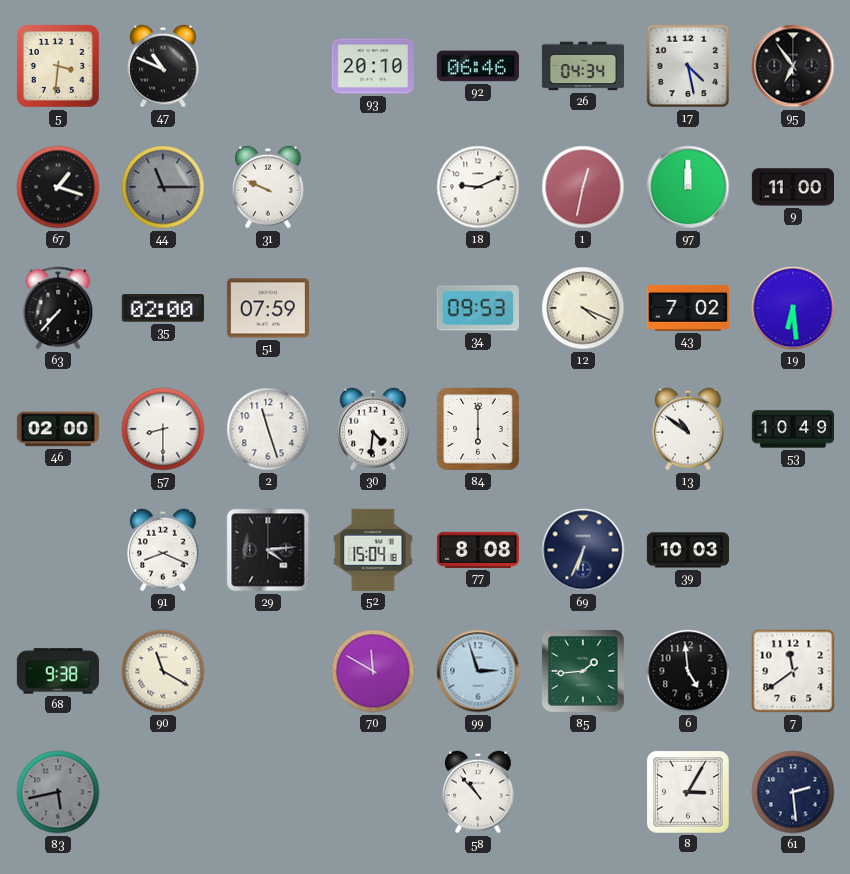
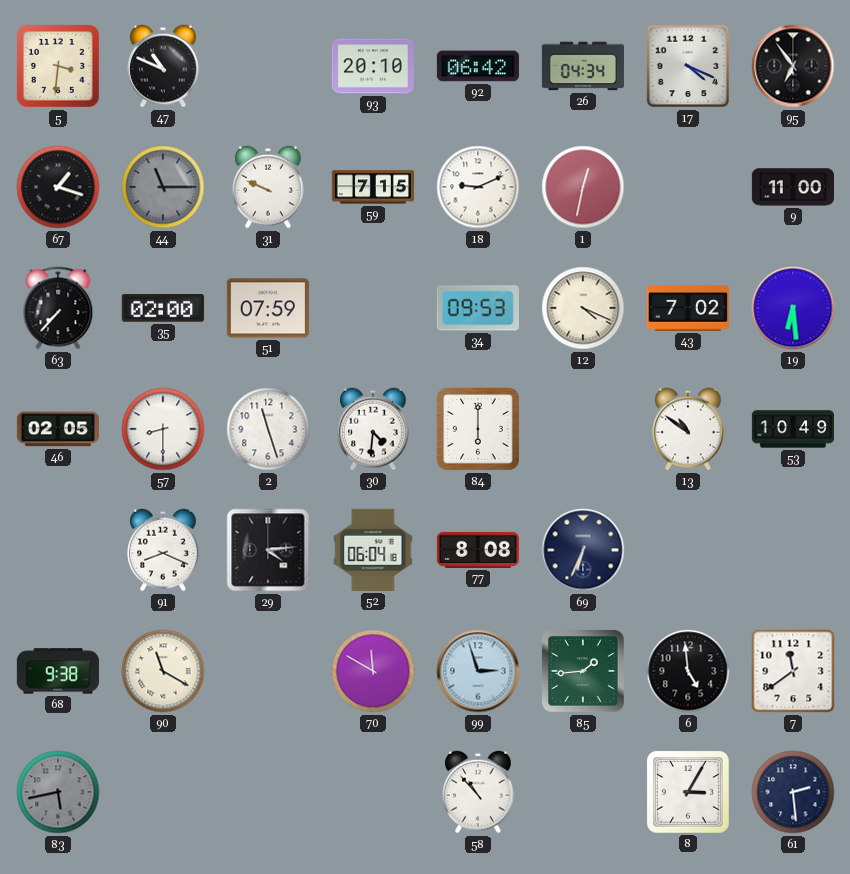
92: 06:46 -> 06:42 (478, 66)
17: 4:28 -> 4:19 (688, 66)
59: none -> 7:15 (372, 187)
97: 12:00 -> none (688, 187)
46: 02:00 -> 02:05 (58, 429)
52: 15:04 -> 06:04 (373, 550)
39: 10:03 -> none (688, 550)
